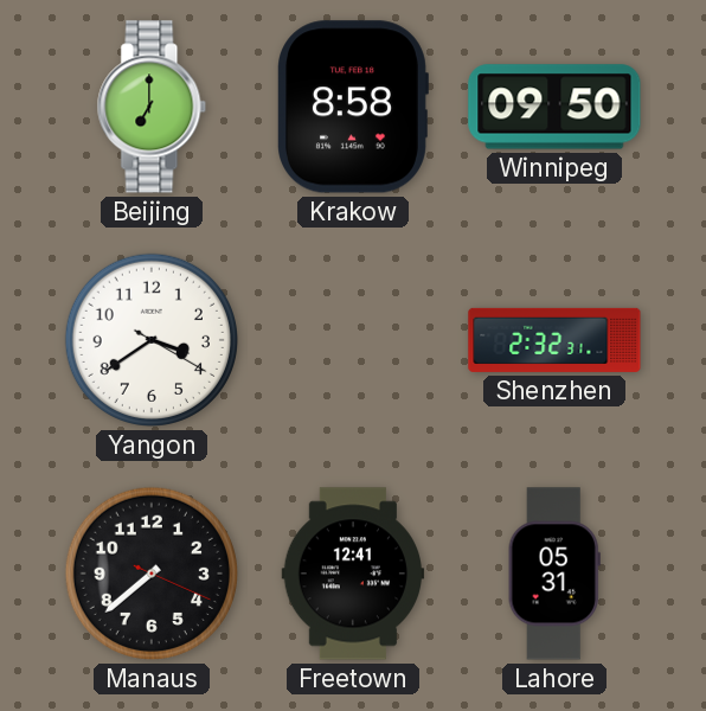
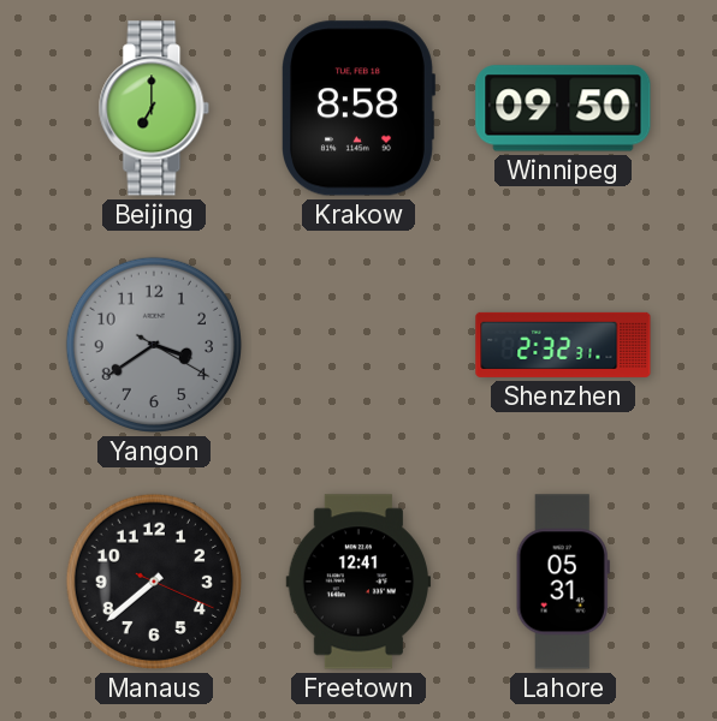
Yangon dial: white -> grey (154, 345)
